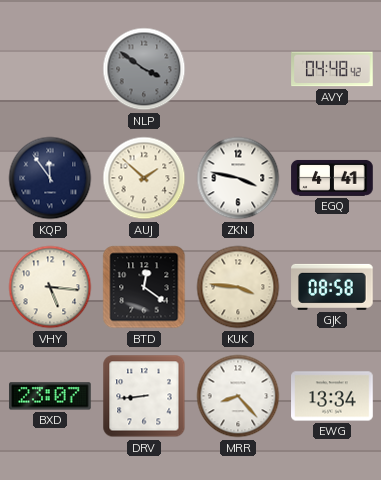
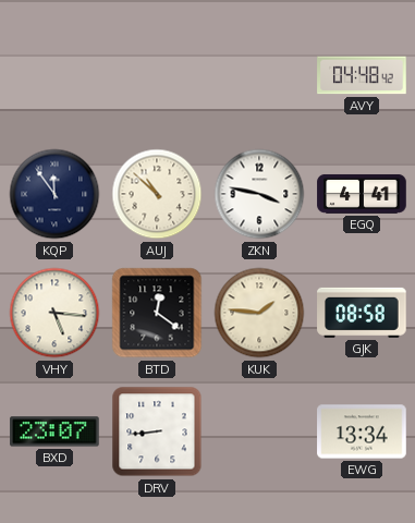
NLP: 3:51 -> none (144, 69)
AUJ: 1:52 -> 10:52 (157, 194)
KUK: 3:46 -> 1:46 (259, 313)
MRR: 8:23 -> none (238, 396)
